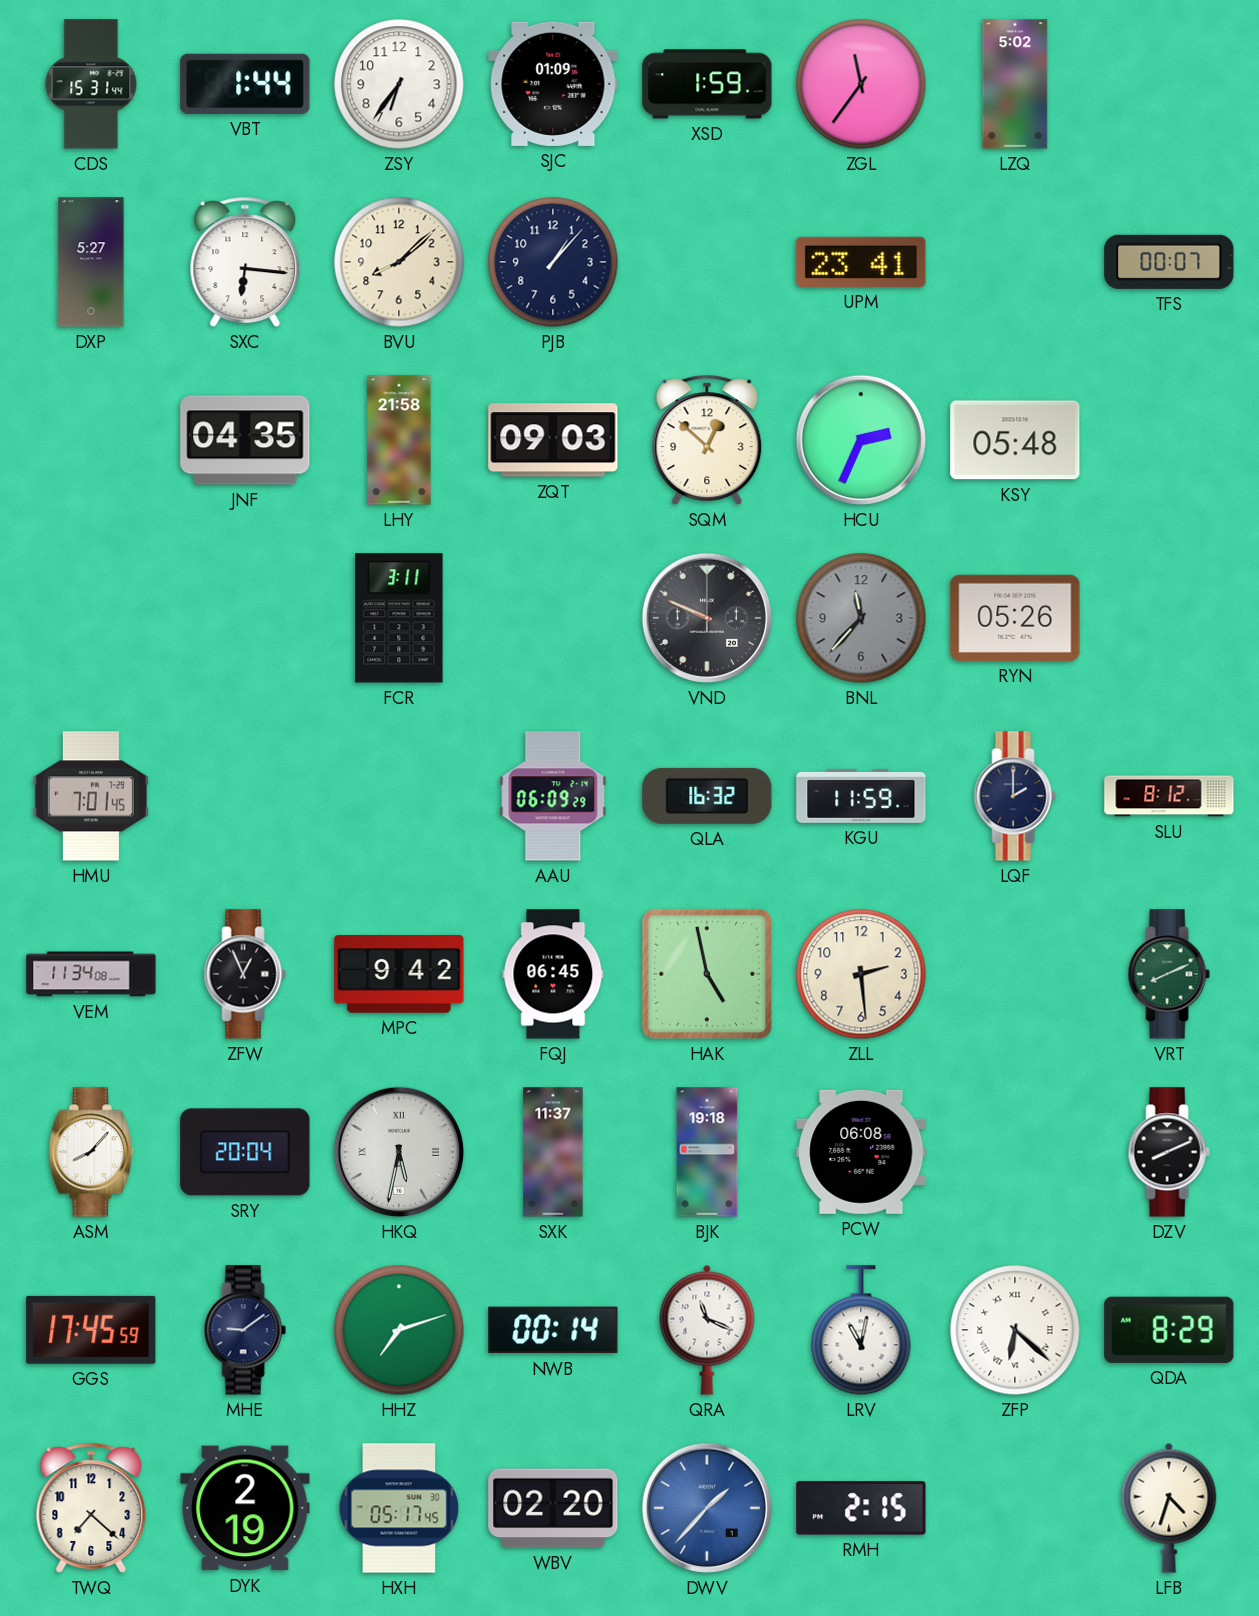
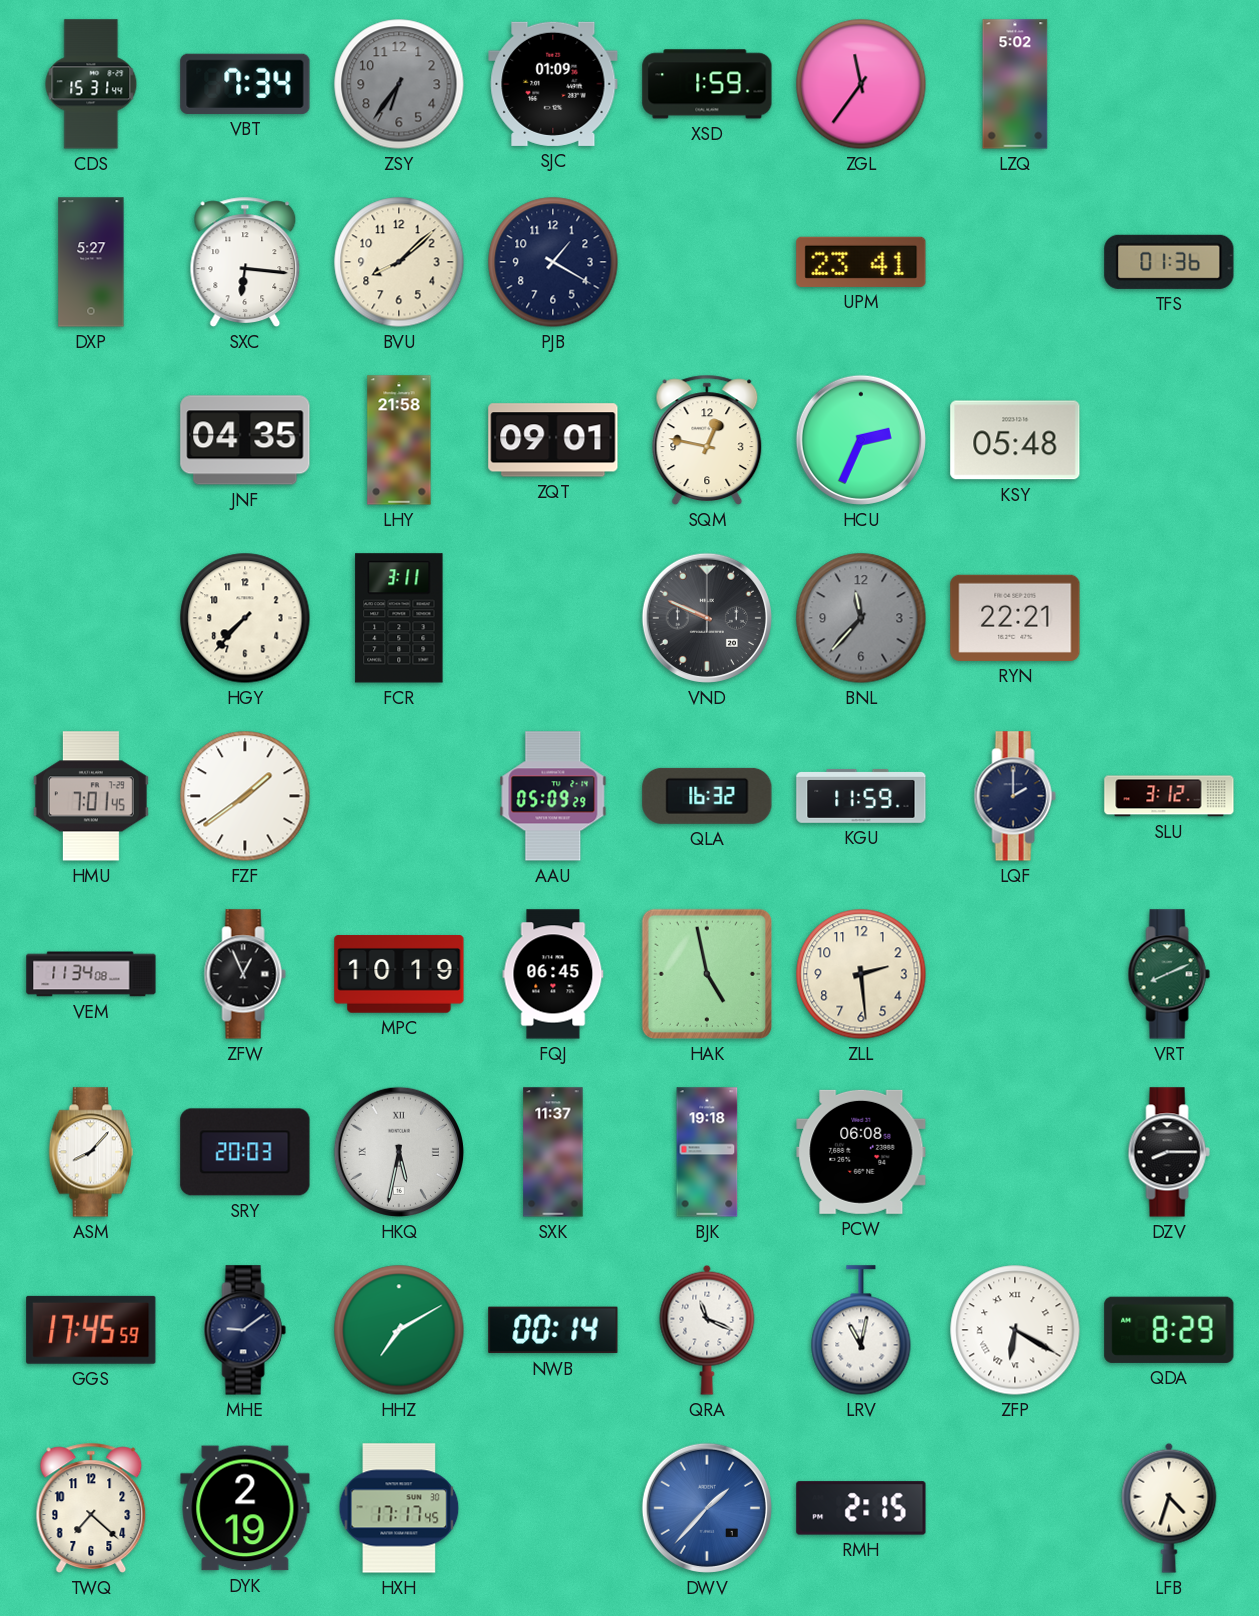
VBT: 1:44 -> 7:34 (245, 84)
ZSY dial: white -> grey (399, 84)
PJB: 1:07 -> 1:20 (553, 262)
TFS: 00:07 -> 01:36 (1169, 262)
ZQT: 09:03 -> 09:01 (553, 440)
SQM: 12:52 -> 12:47 (707, 440)
HGY: none -> 7:37 (245, 618)
RYN: 05:26 -> 22:21 (1015, 618)
FZF: none -> 1:39 (245, 796)
AAU: 06:09 -> 05:09 (553, 796)
SLU: 8:12 -> 3:12 (1169, 796)
MPC: 9:42 -> 10:19 (399, 974)
SRY: 20:04 -> 20:03 (245, 1152)
DZV: 8:11 -> 8:15 (1169, 1152)
HHZ: 7:12 -> 7:10 (399, 1330)
ZFP: 6:22 -> 6:20 (1015, 1330)
HXH: 05:17 -> 17:17 (399, 1508)
WBV: 02:20 -> none (553, 1508)
